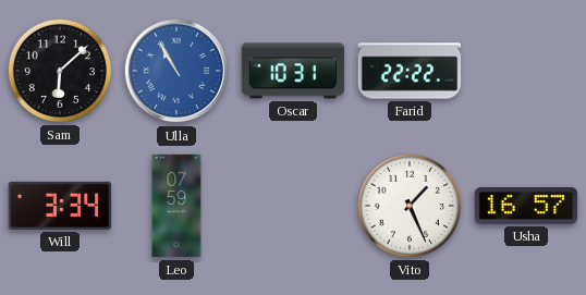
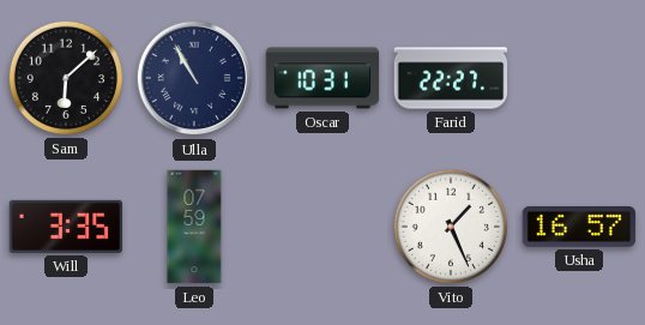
Ulla dial: blue -> navy (194, 78)
Farid: 22:22 -> 22:27 (451, 78)
Will: 3:34 -> 3:35 (66, 227)
